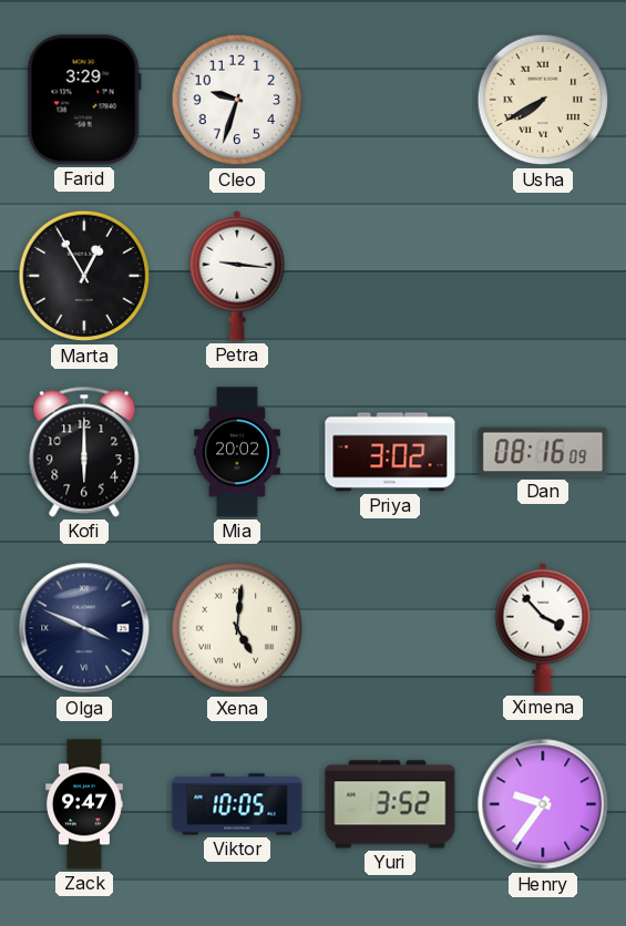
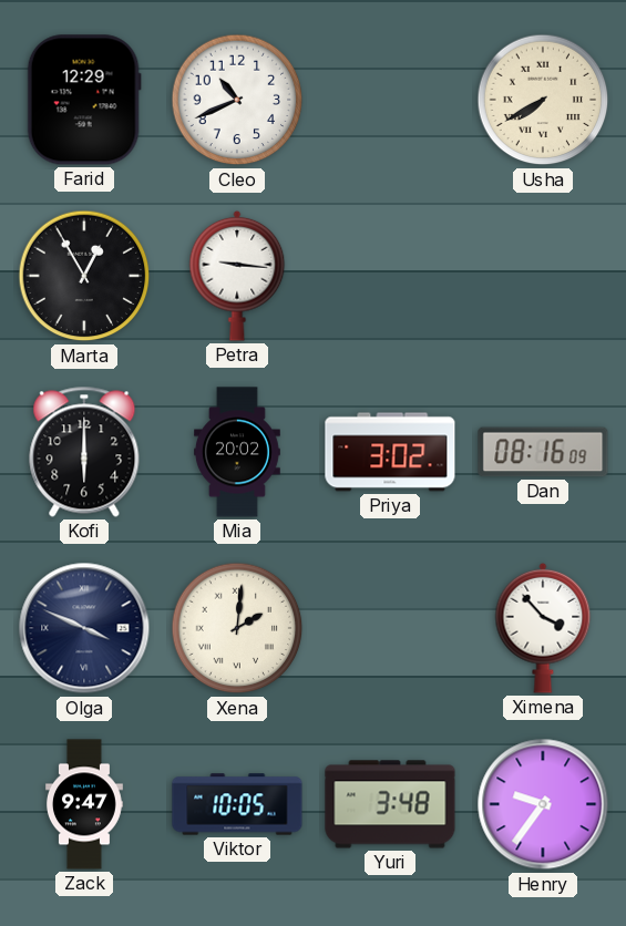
Farid: 3:29 -> 12:29 (84, 100)
Cleo: 9:33 -> 10:41 (237, 100)
Xena: 5:01 -> 2:01 (237, 628)
Yuri: 3:52 -> 3:48 (390, 804)
